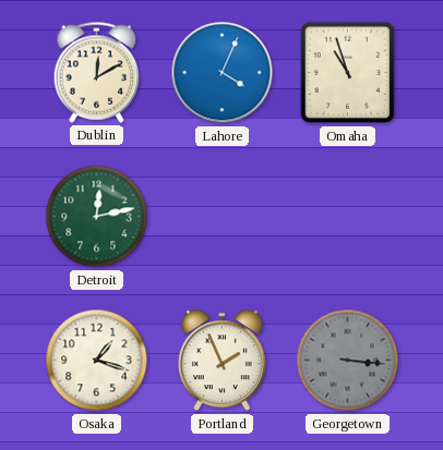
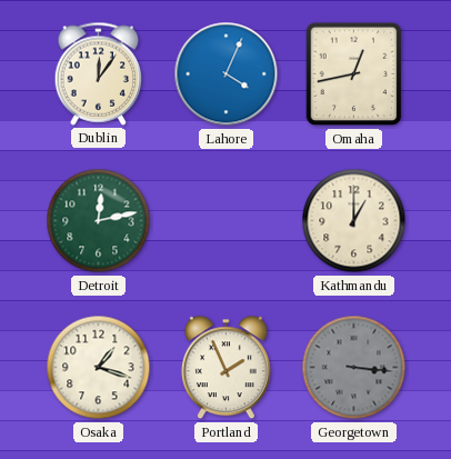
Dublin: 12:10 -> 12:06 (99, 73)
Omaha: 10:57 -> 12:43 (354, 74)
Kathmandu: none -> 1:00 (354, 221)
